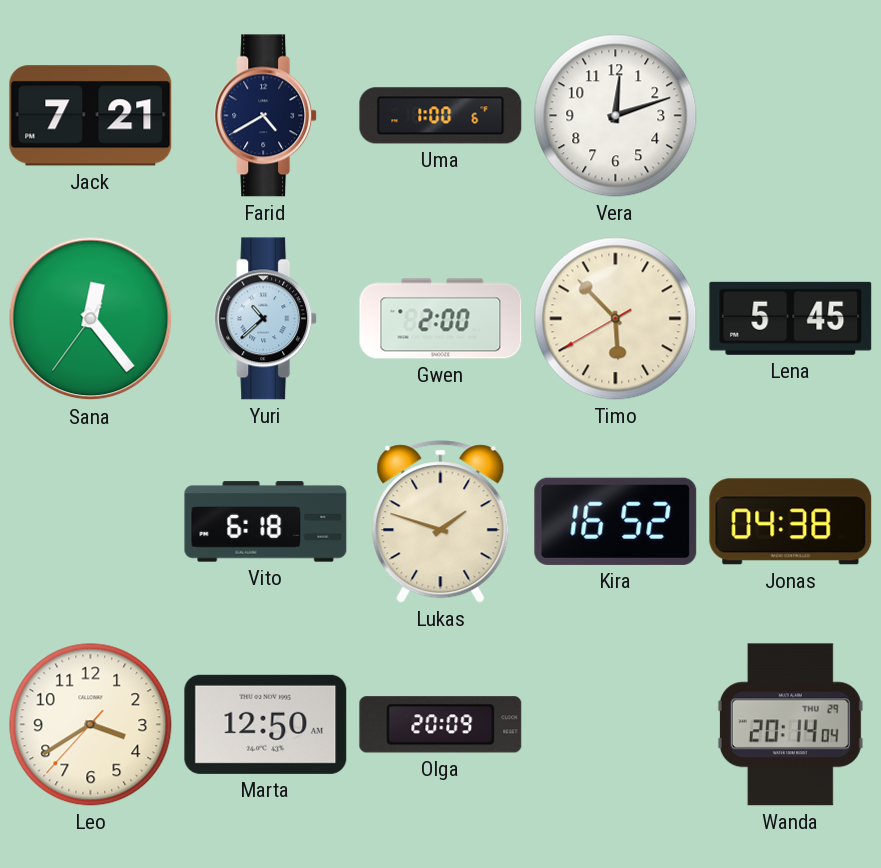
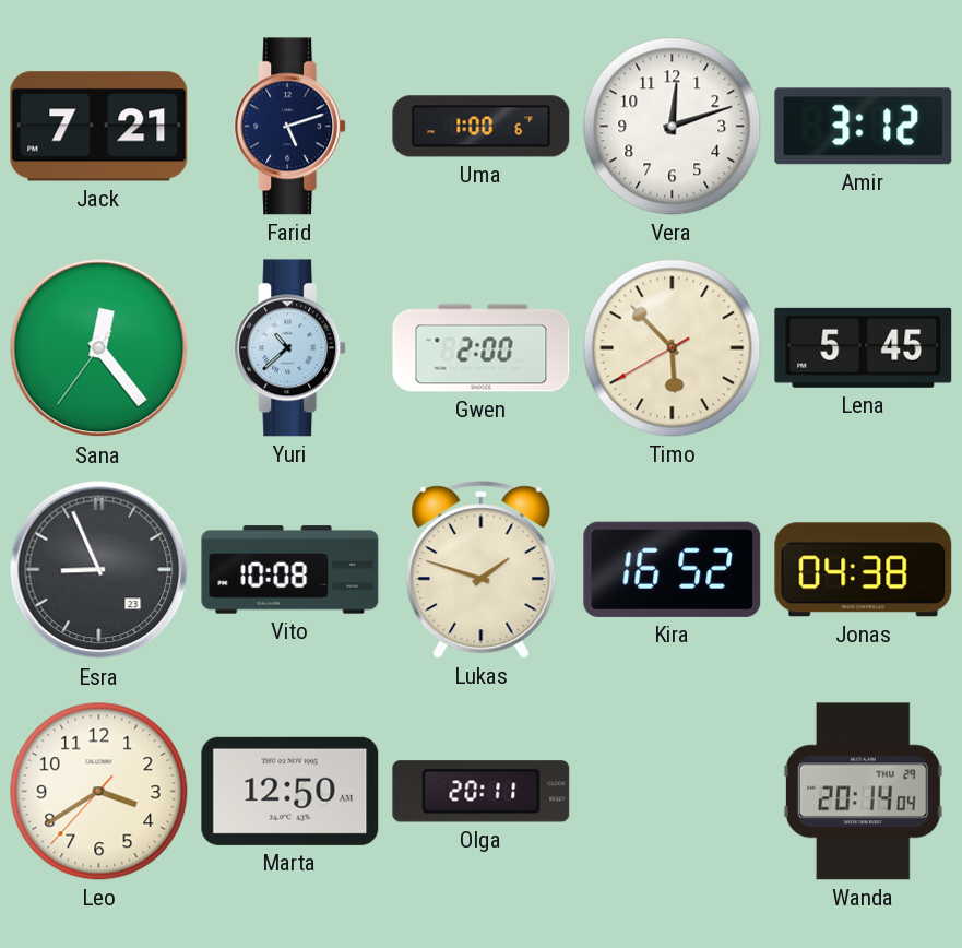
Farid: 4:40 -> 5:12 (290, 127)
Amir: none -> 3:12 (864, 127)
Esra: none -> 8:56 (99, 570)
Vito: 6:18 -> 10:08 (290, 570)
Olga: 20:09 -> 20:11 (482, 792)
